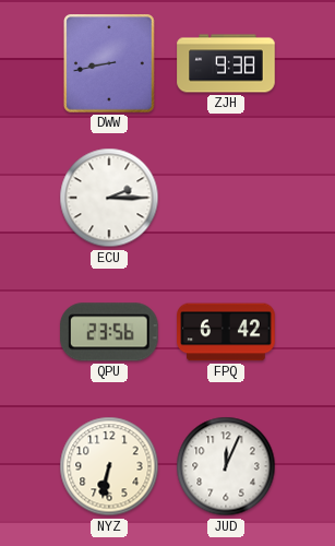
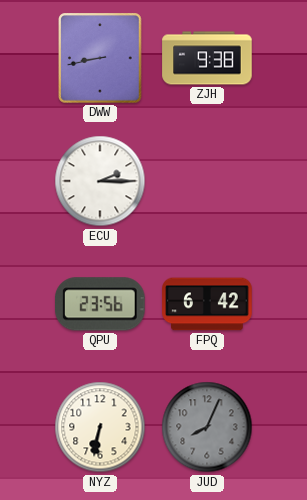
JUD: 12:04 -> 8:04 (207, 427)
JUD dial: white -> grey (207, 427)
